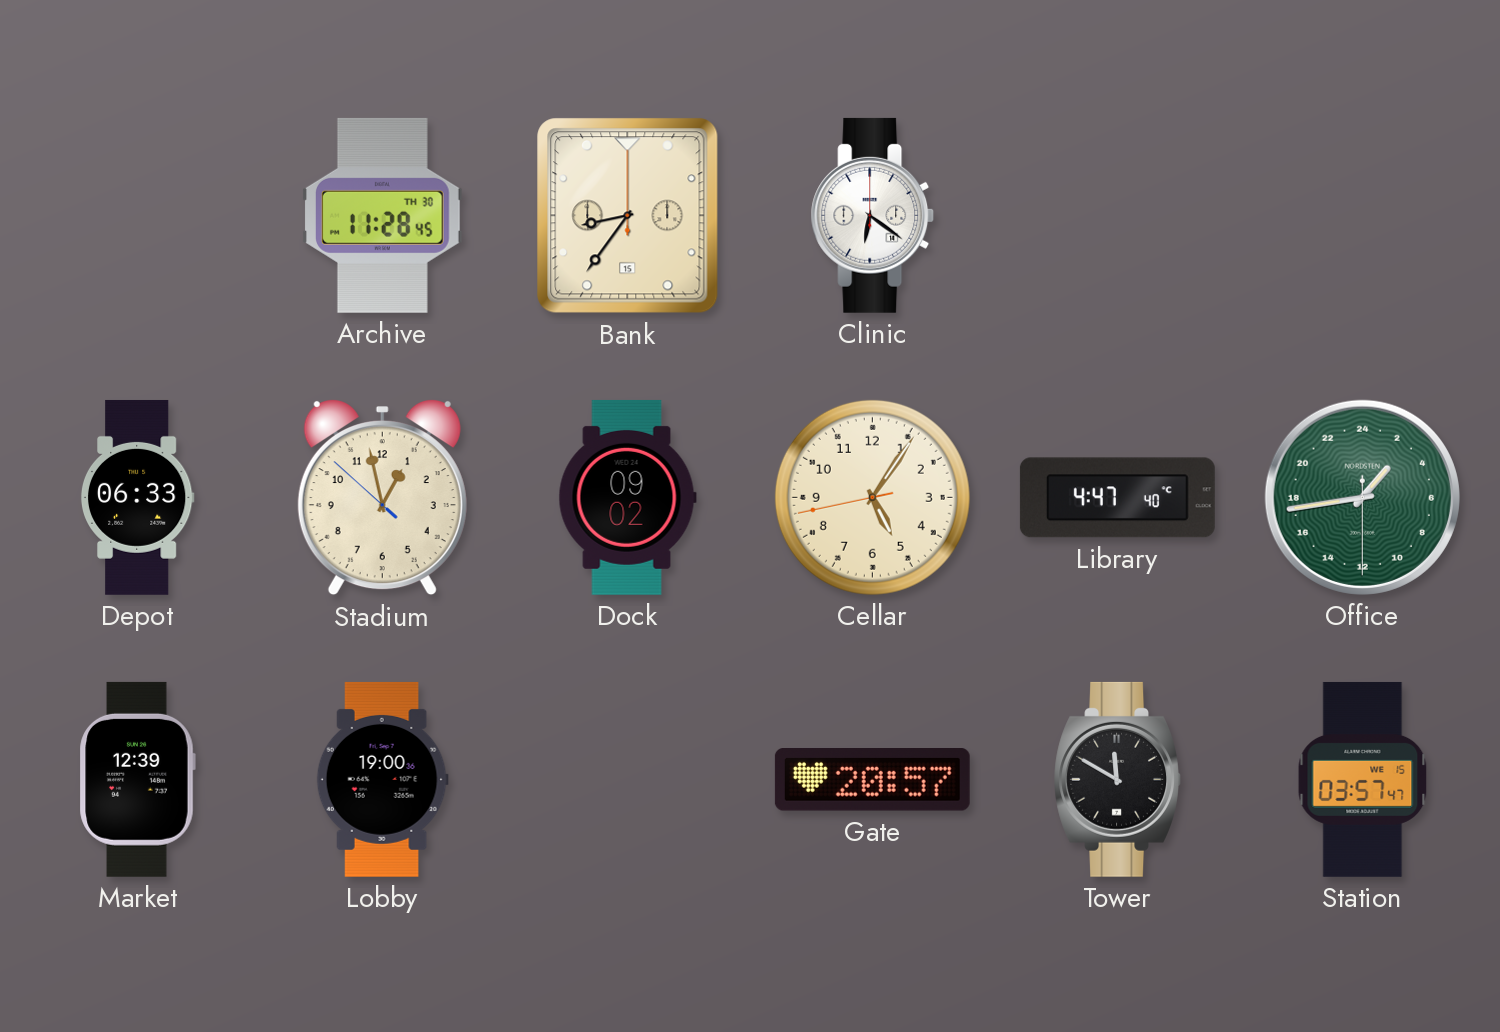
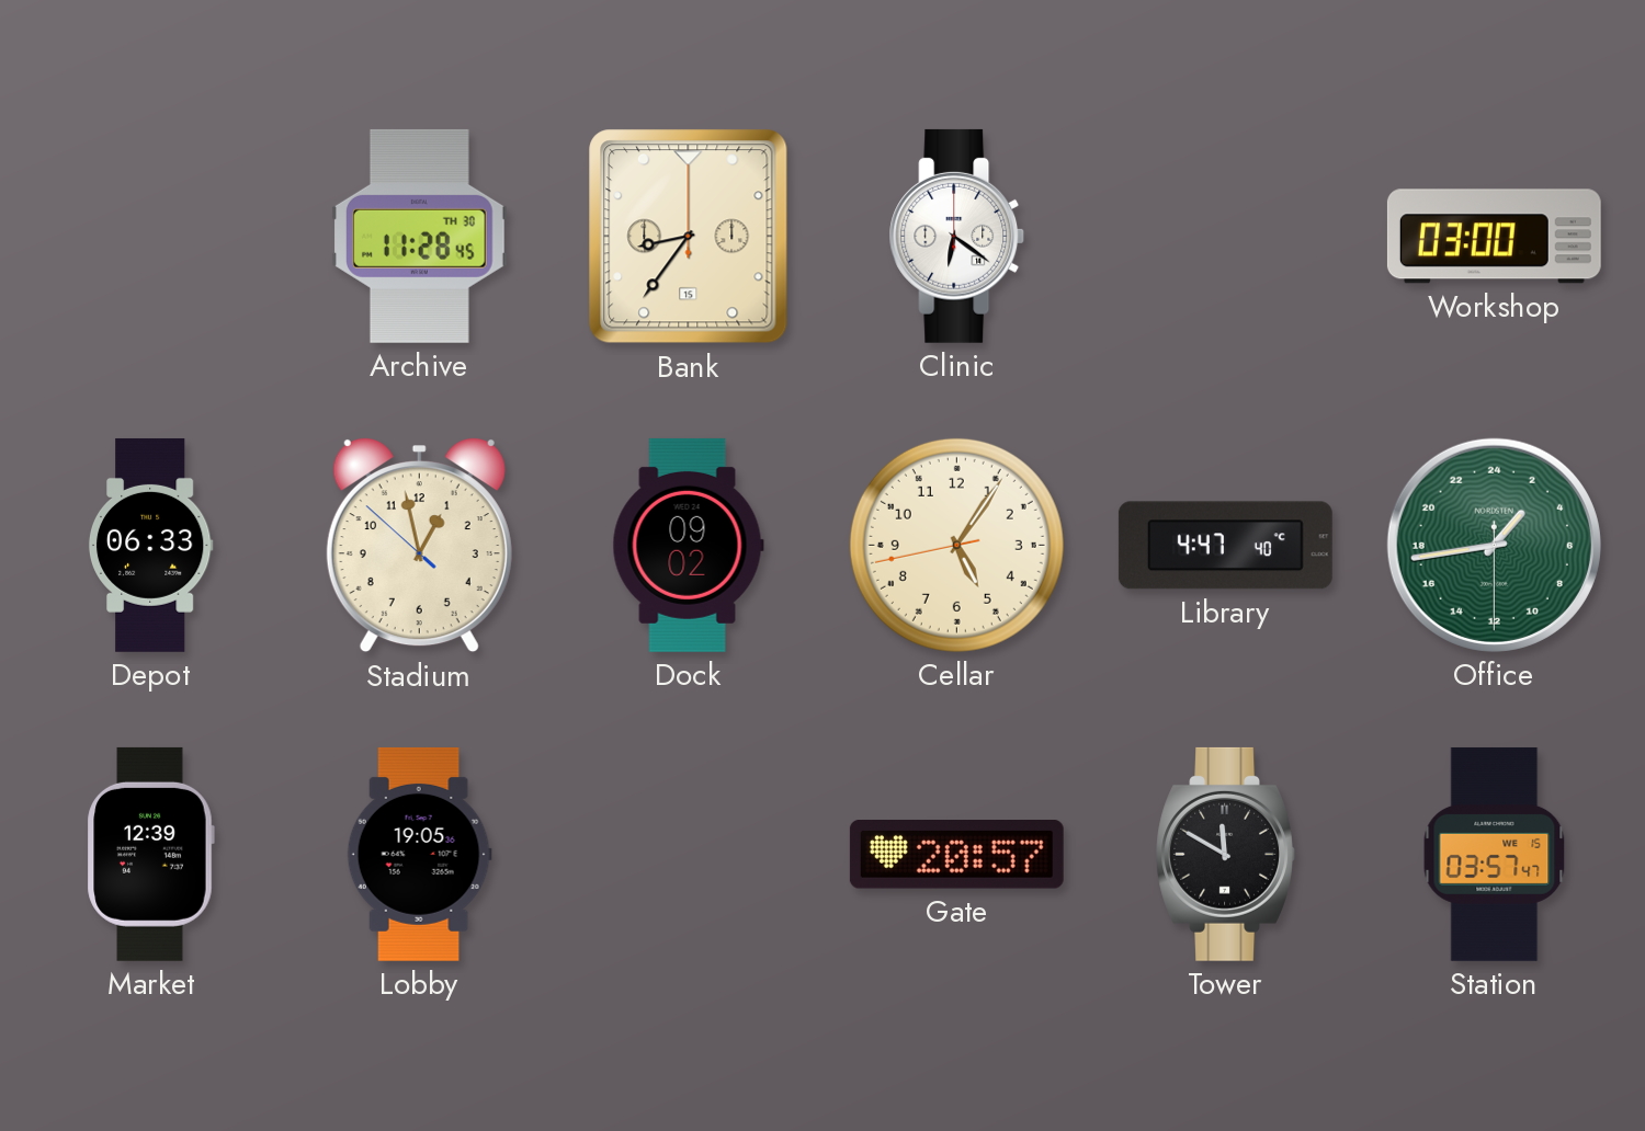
Workshop: none -> 03:00 (1494, 237)
Lobby: 19:00 -> 19:05 (419, 854)
